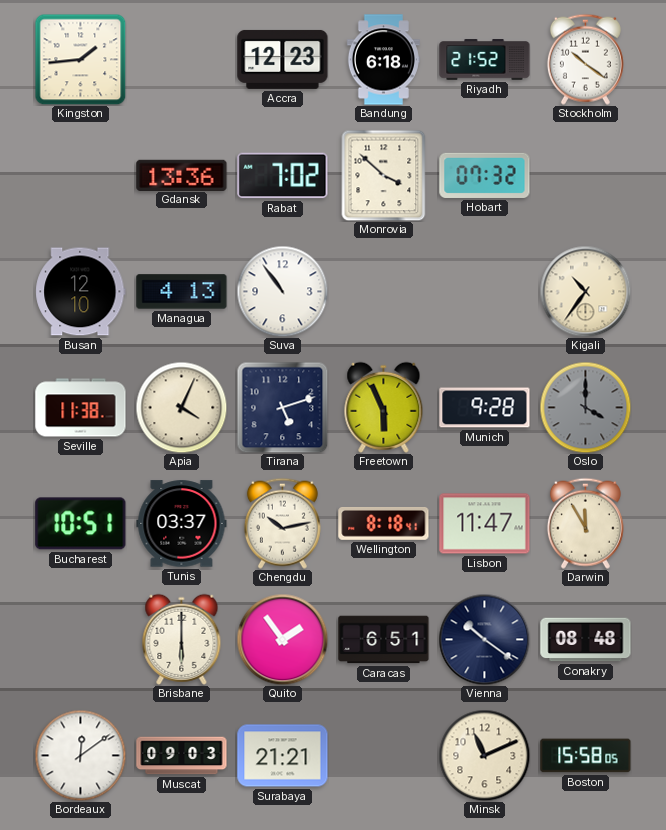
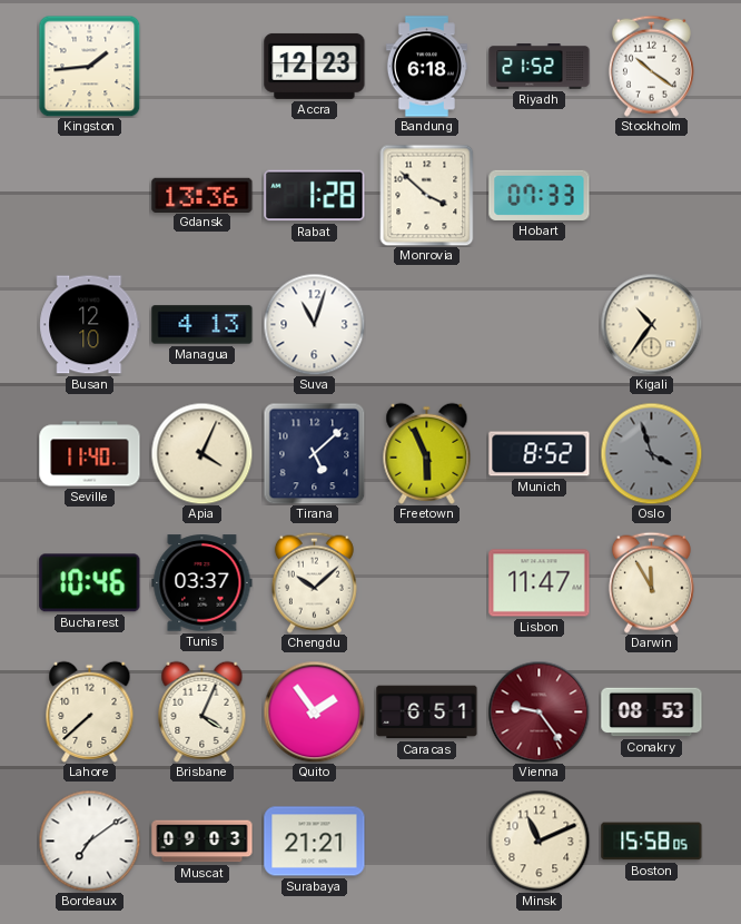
Rabat: 7:02 -> 1:28 (315, 196)
Hobart: 07:32 -> 07:33 (540, 195)
Suva: 10:54 -> 11:03 (314, 324)
Seville: 11:38 -> 11:40 (90, 454)
Tirana: 5:12 -> 5:08 (314, 453)
Munich: 9:28 -> 8:52 (540, 454)
Oslo: 4:00 -> 3:57 (651, 453)
Bucharest: 10:51 -> 10:46 (90, 583)
Chengdu: 10:13 -> 10:08 (314, 582)
Wellington: 8:18 -> none (384, 523)
Lahore: none -> 7:38 (90, 711)
Brisbane: 6:00 -> 4:04 (202, 711)
Vienna: 10:21 -> 9:24 (539, 711)
Vienna dial: navy -> burgundy (539, 711)
Conakry: 08:48 -> 08:53 (652, 712)
Bordeaux: 12:09 -> 7:09 (89, 841)
